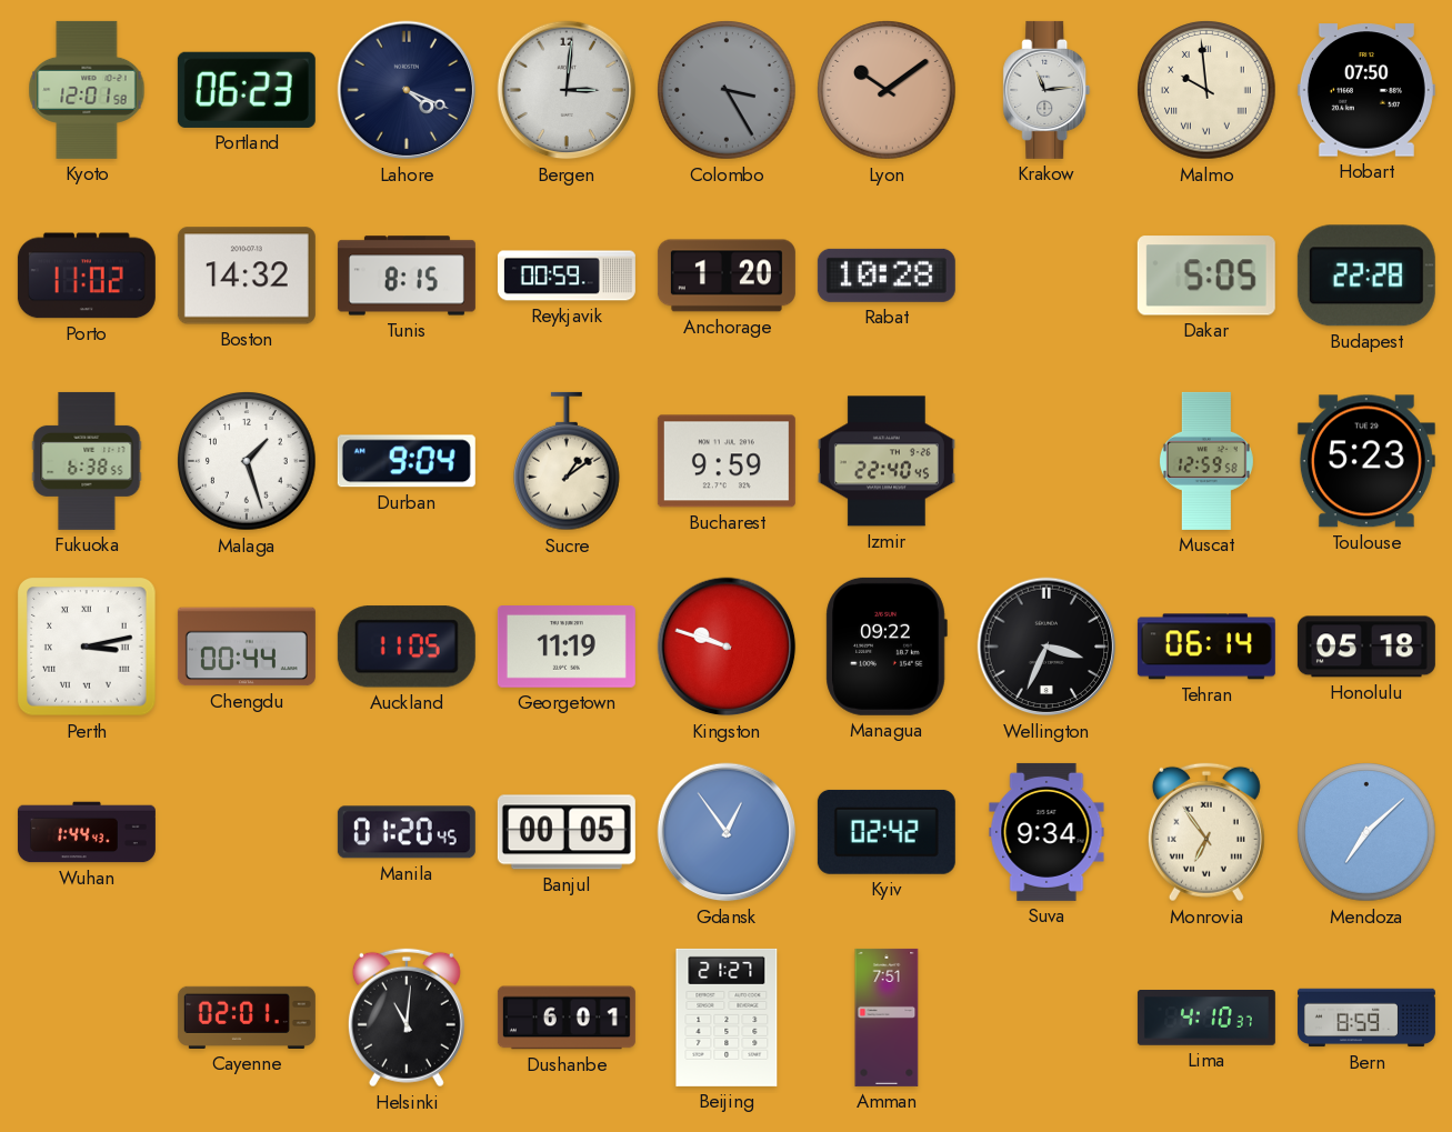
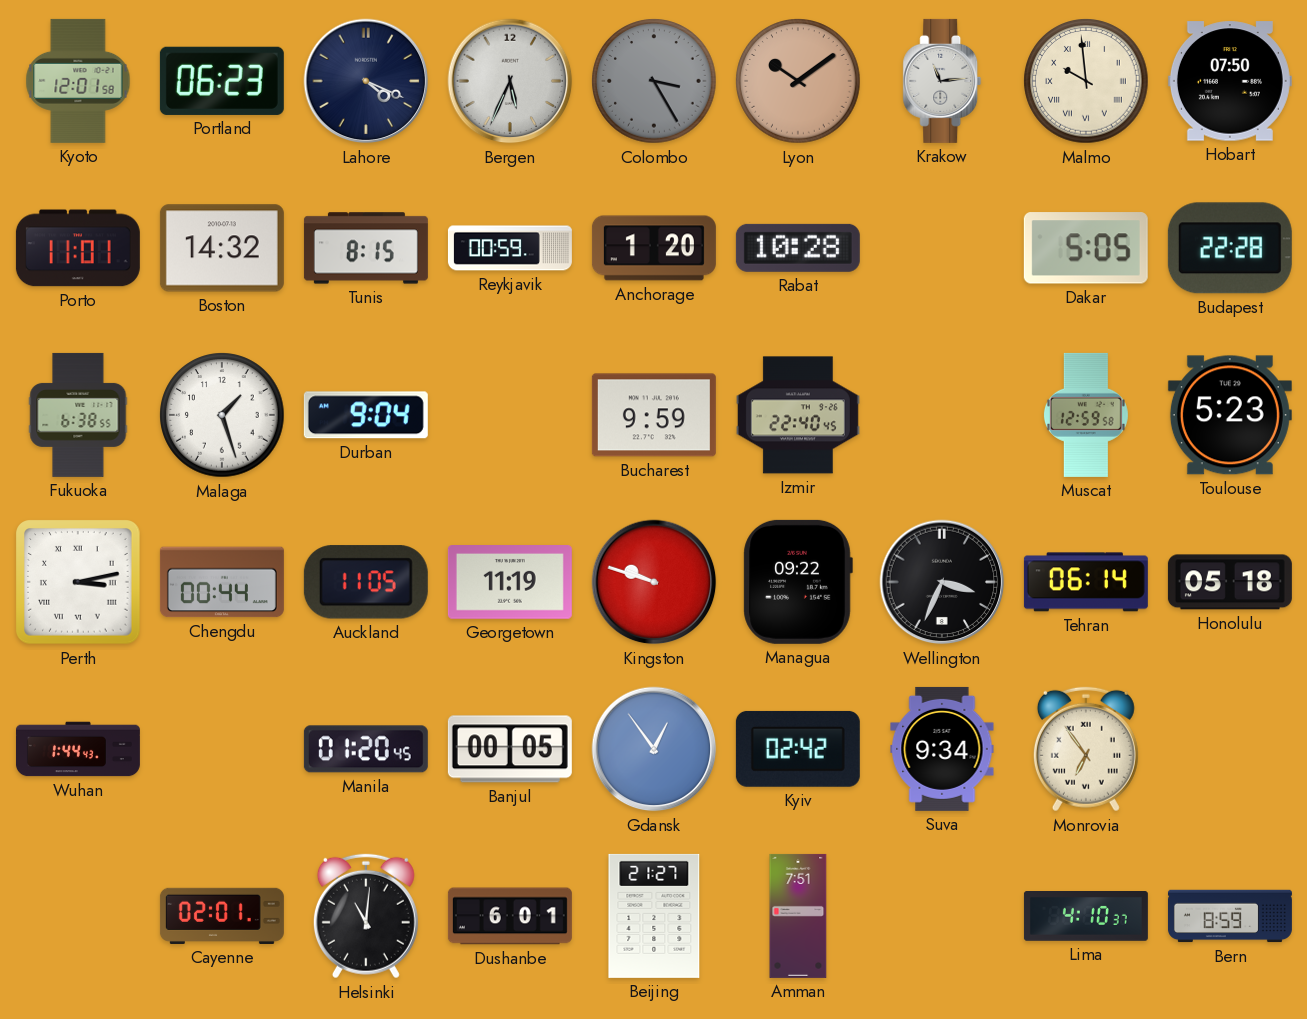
Bergen: 3:01 -> 5:34 (510, 81)
Porto: 11:02 -> 11:01 (78, 248)
Sucre: 1:09 -> none (568, 461)
Mendoza: 7:08 -> none (1366, 832)
